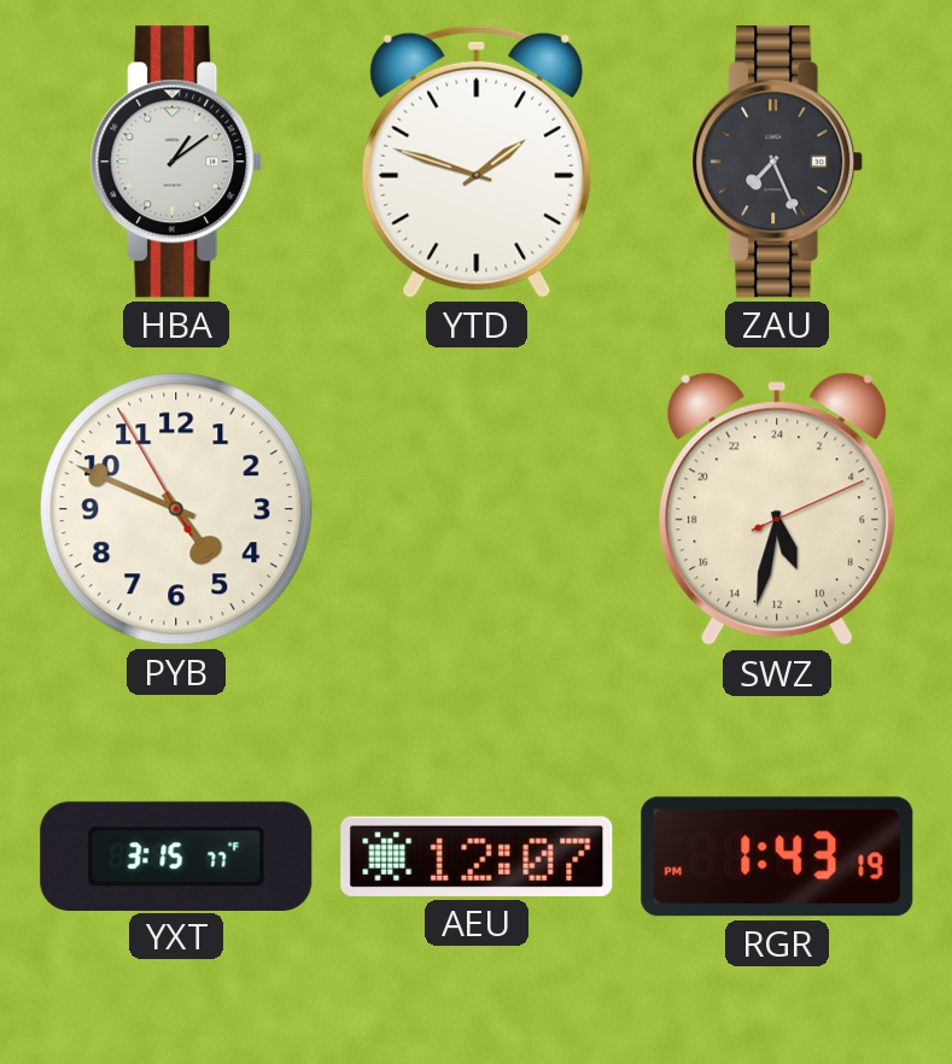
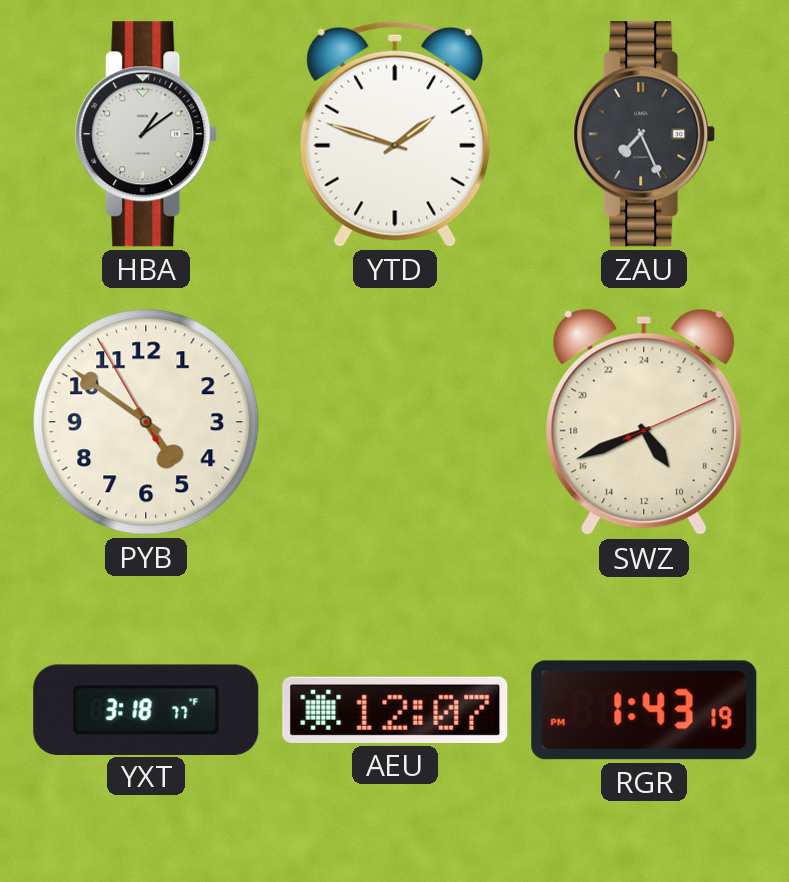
PYB: 4:48 -> 4:50 (146, 422)
SWZ: 10:32 -> 9:41 (644, 422)
YXT: 3:15 -> 3:18 (146, 709)
